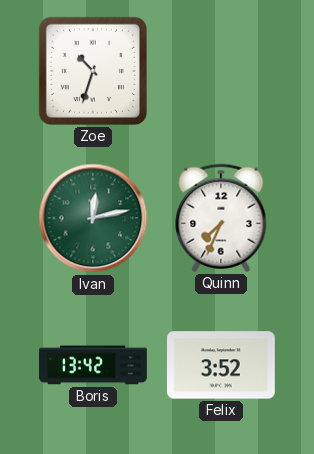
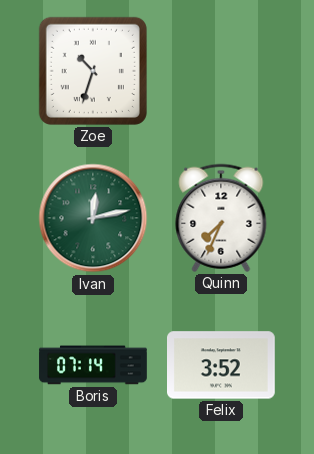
Boris: 13:42 -> 07:14 (93, 365)
